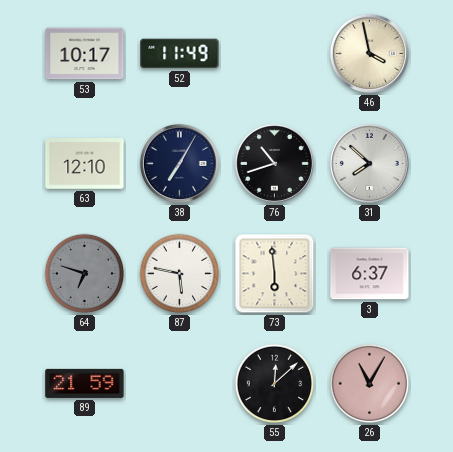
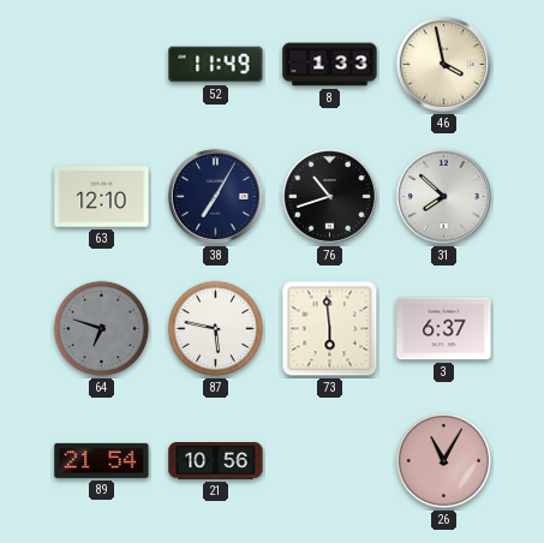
53: 10:17 -> none (85, 54)
8: none -> 1:33 (330, 65)
89: 21:59 -> 21:54 (102, 460)
21: none -> 10:56 (216, 461)
55: 12:08 -> none (275, 384)
